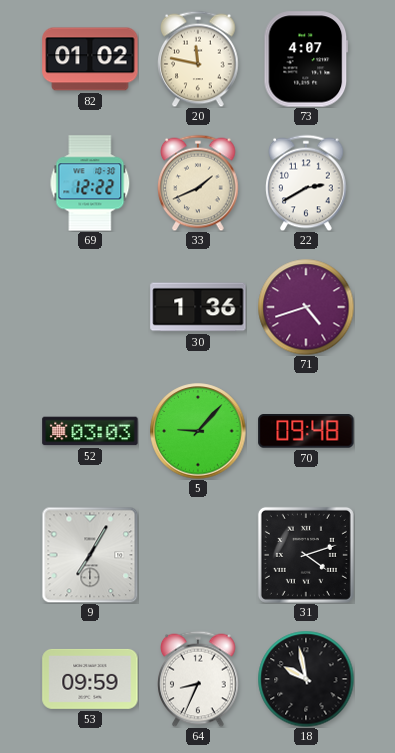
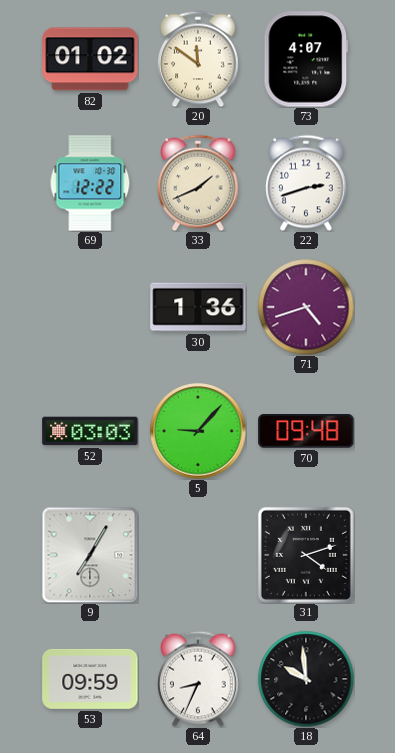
20: 11:47 -> 11:51 (198, 59)
22: 2:40 -> 2:42 (306, 183)
18: 9:58 -> 9:59 (306, 679)
